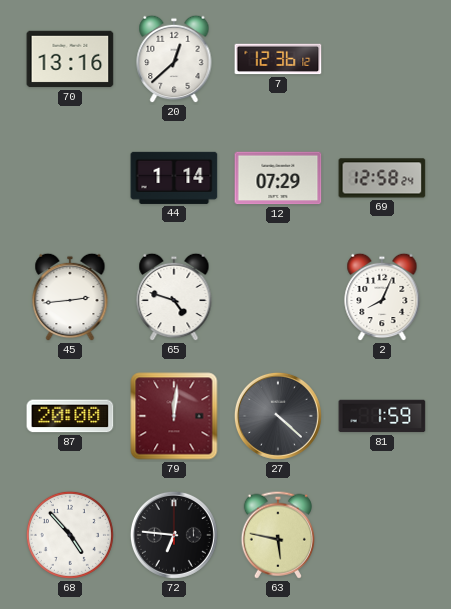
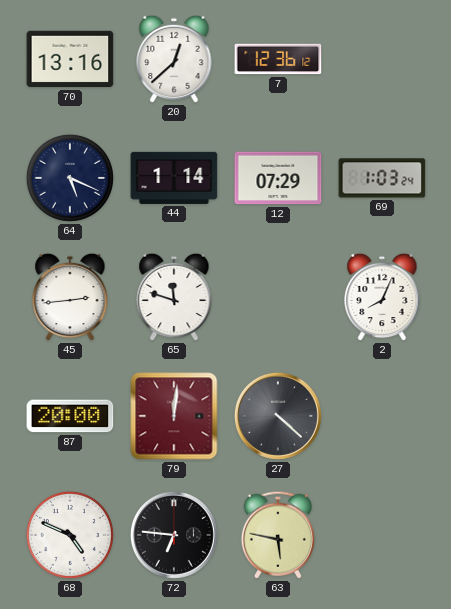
64: none -> 5:19 (70, 178)
69: 12:58 -> 1:03 (382, 178)
65: 4:48 -> 11:48 (174, 297)
81: 1:59 -> none (382, 416)
68: 4:53 -> 4:49 (70, 535)
